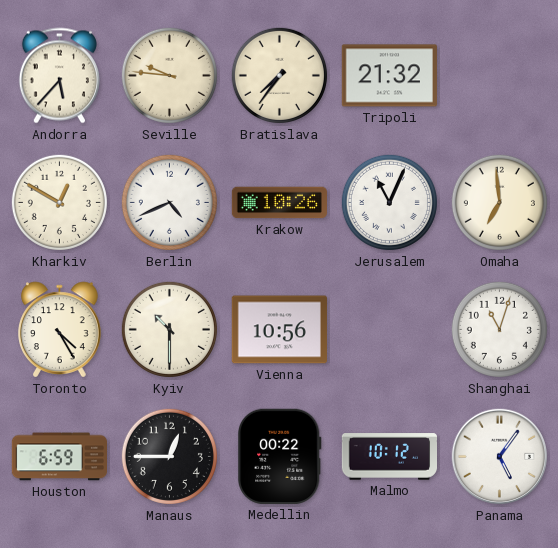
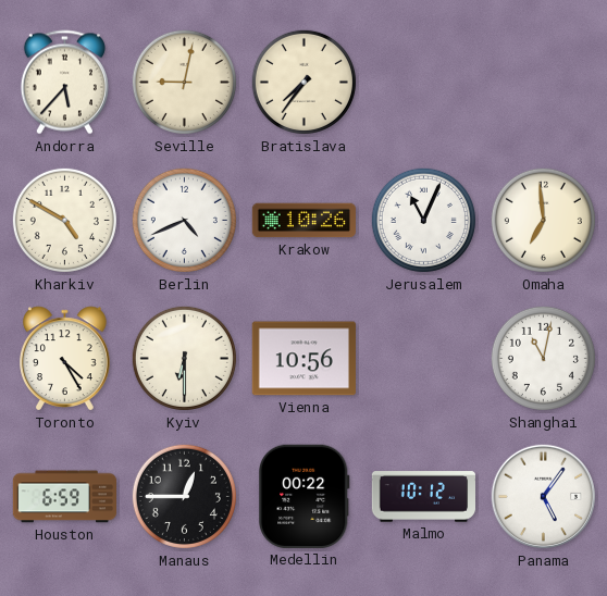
Seville: 9:46 -> 9:02 (184, 82)
Tripoli: 21:32 -> none (389, 76)
Kharkiv: 12:50 -> 4:50 (64, 220)
Kyiv: 10:30 -> 6:30 (184, 358)
Shanghai: 11:03 -> 11:02 (543, 358)
